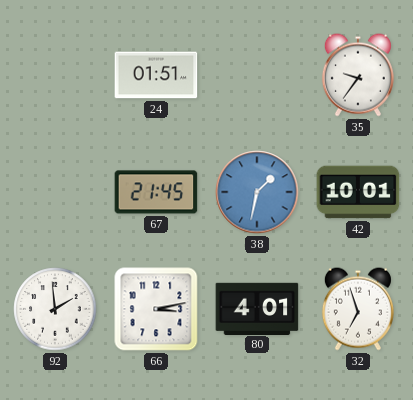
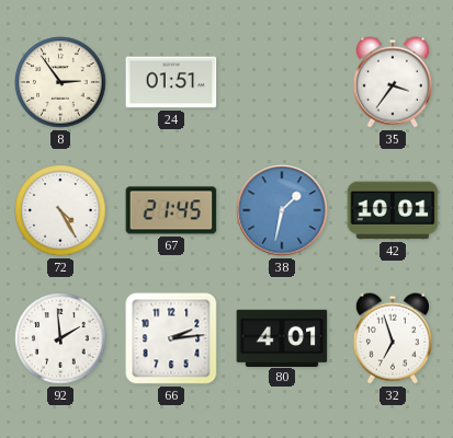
8: none -> 2:54 (60, 82)
35: 9:36 -> 3:36 (393, 82)
72: none -> 4:25 (60, 210)
66: 3:13 -> 2:14 (171, 338)
